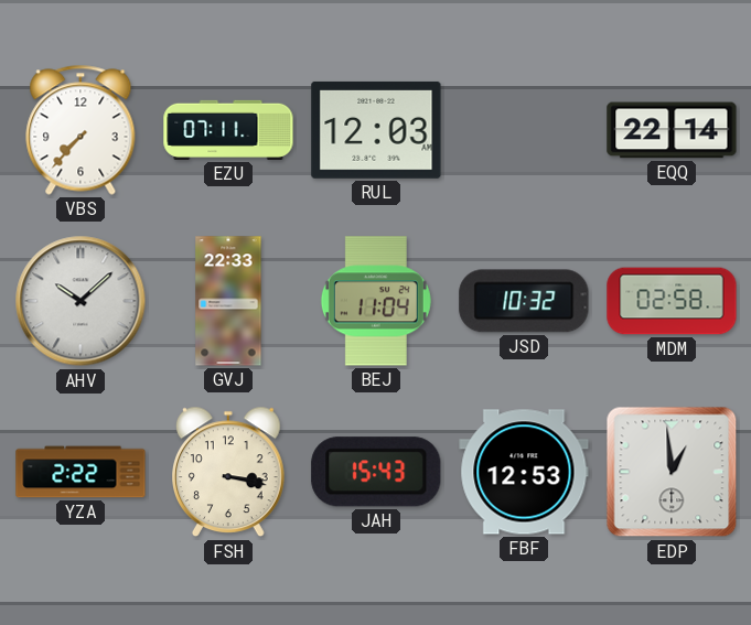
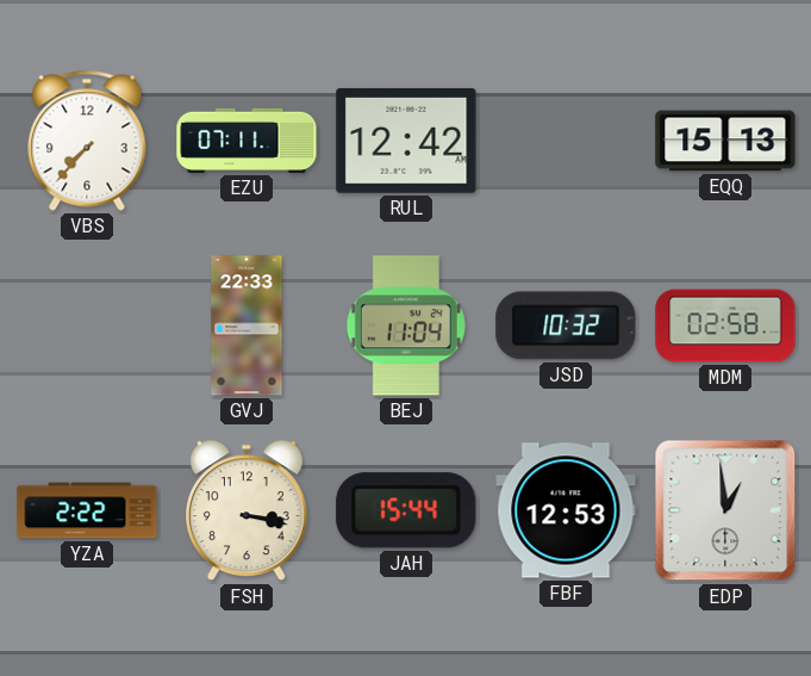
RUL: 12:03 -> 12:42 (406, 141)
EQQ: 22:14 -> 15:13 (725, 141)
AHV: 10:08 -> none (81, 301)
JAH: 15:43 -> 15:44 (406, 510)
